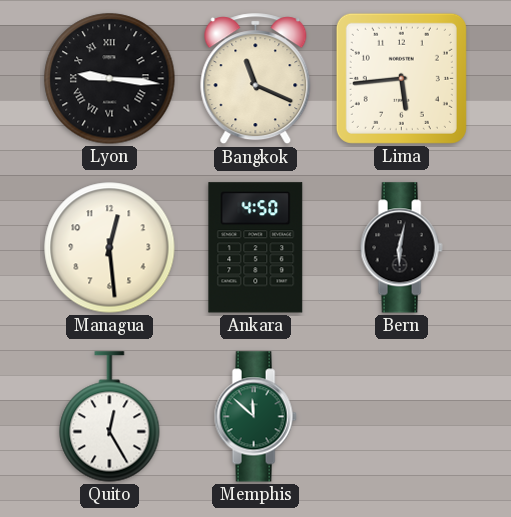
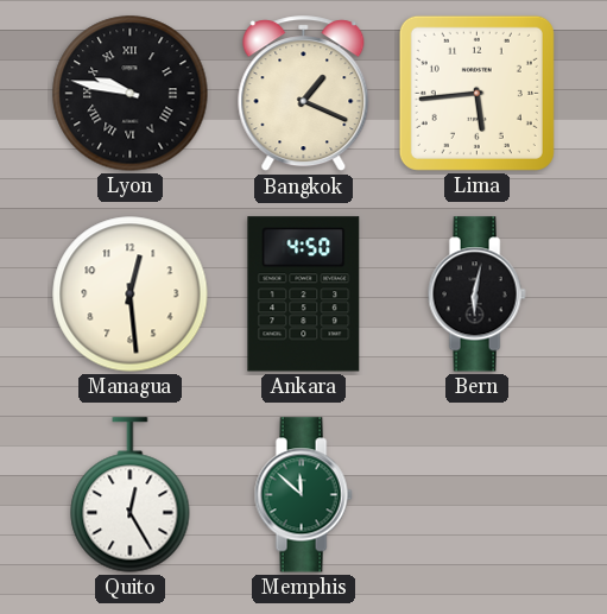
Lyon: 9:16 -> 9:47 (131, 94)
Bangkok: 11:19 -> 1:19 (304, 94)
